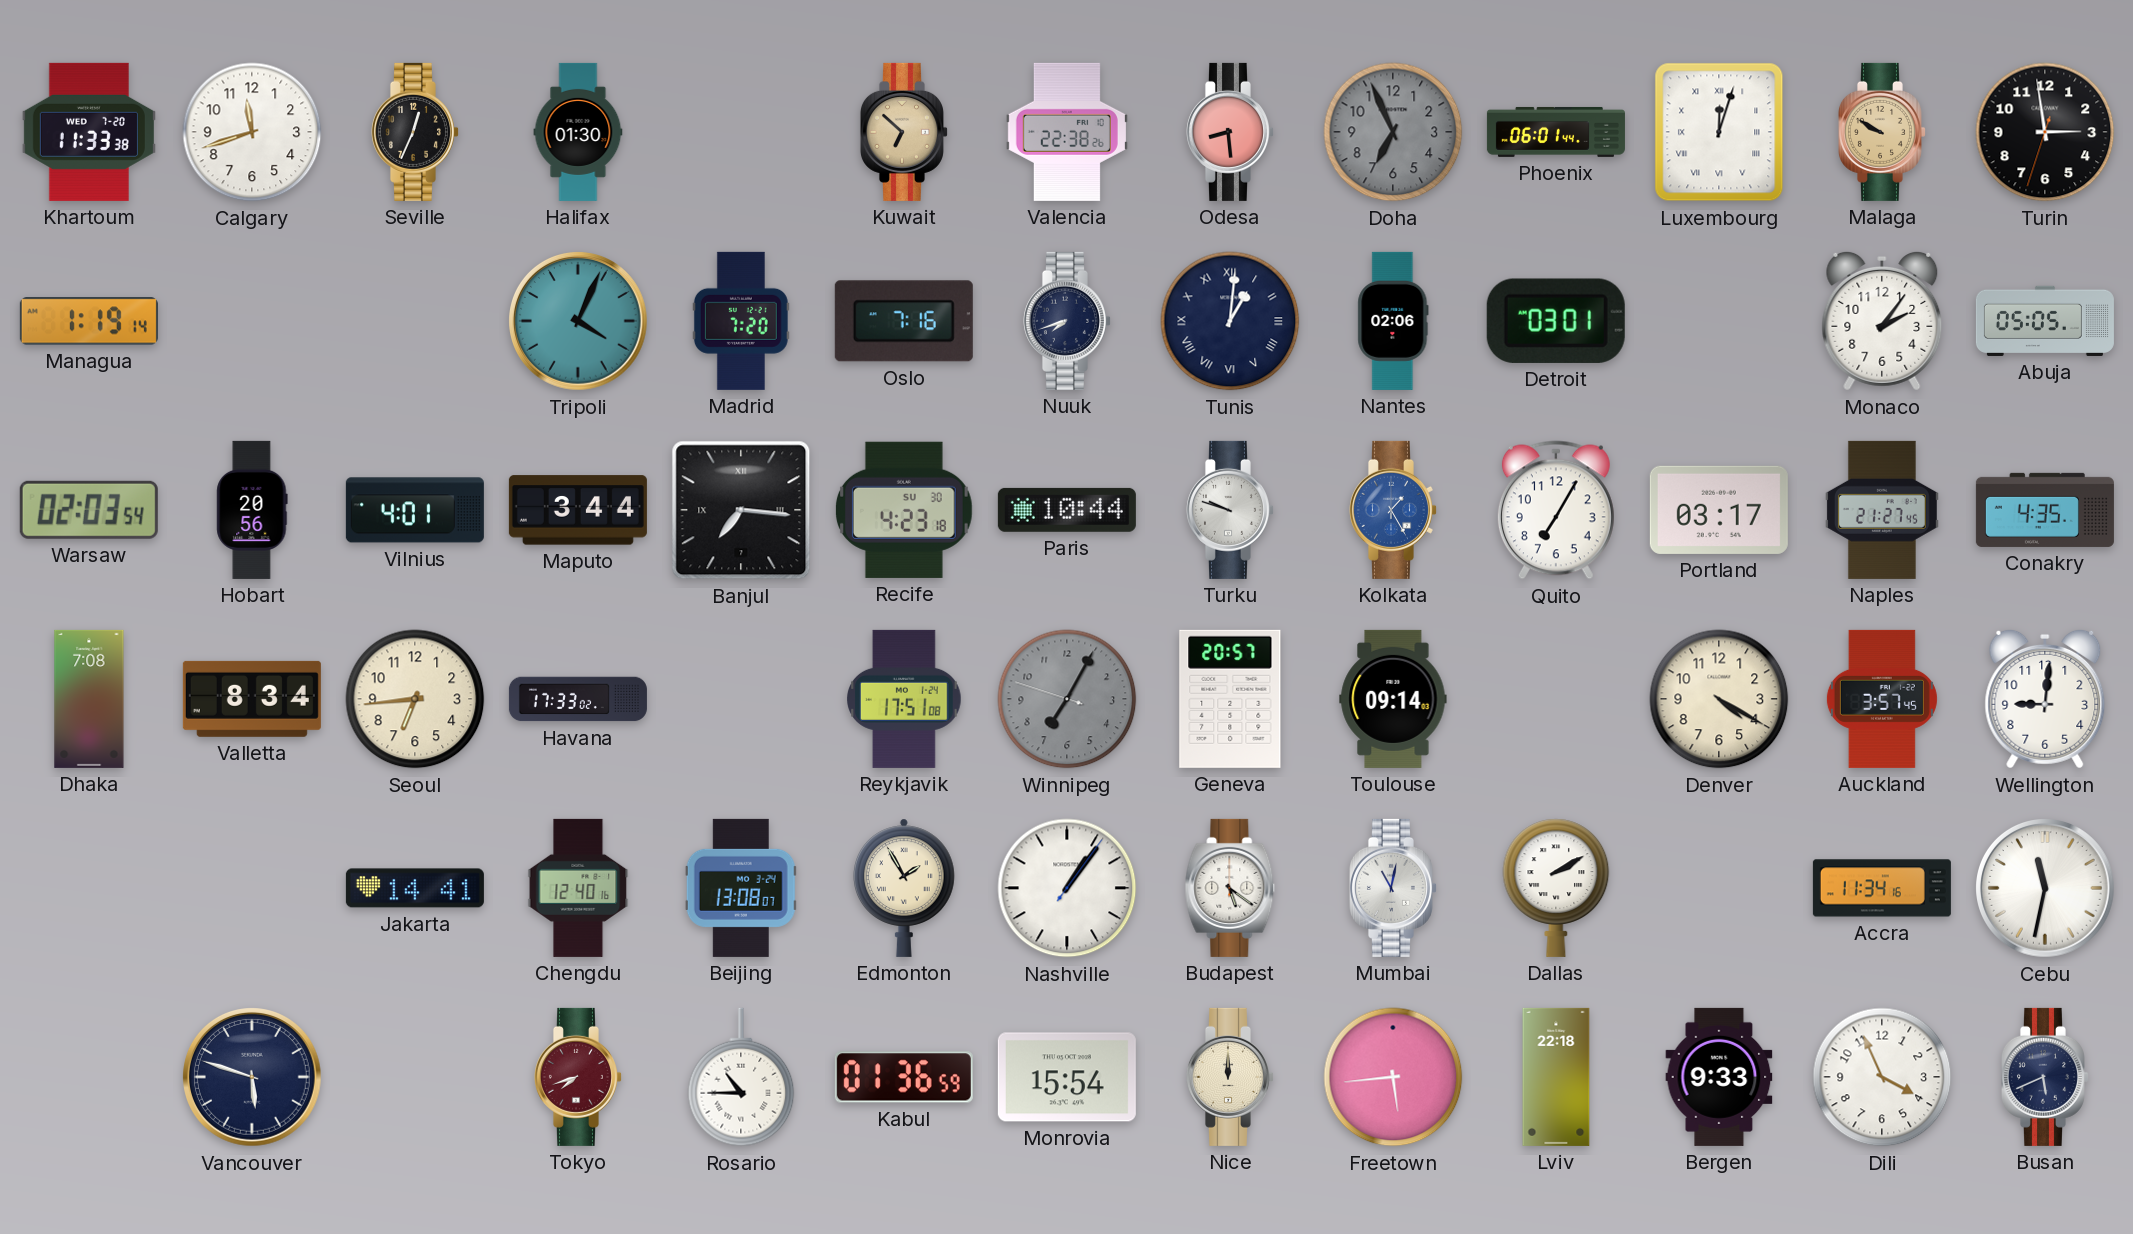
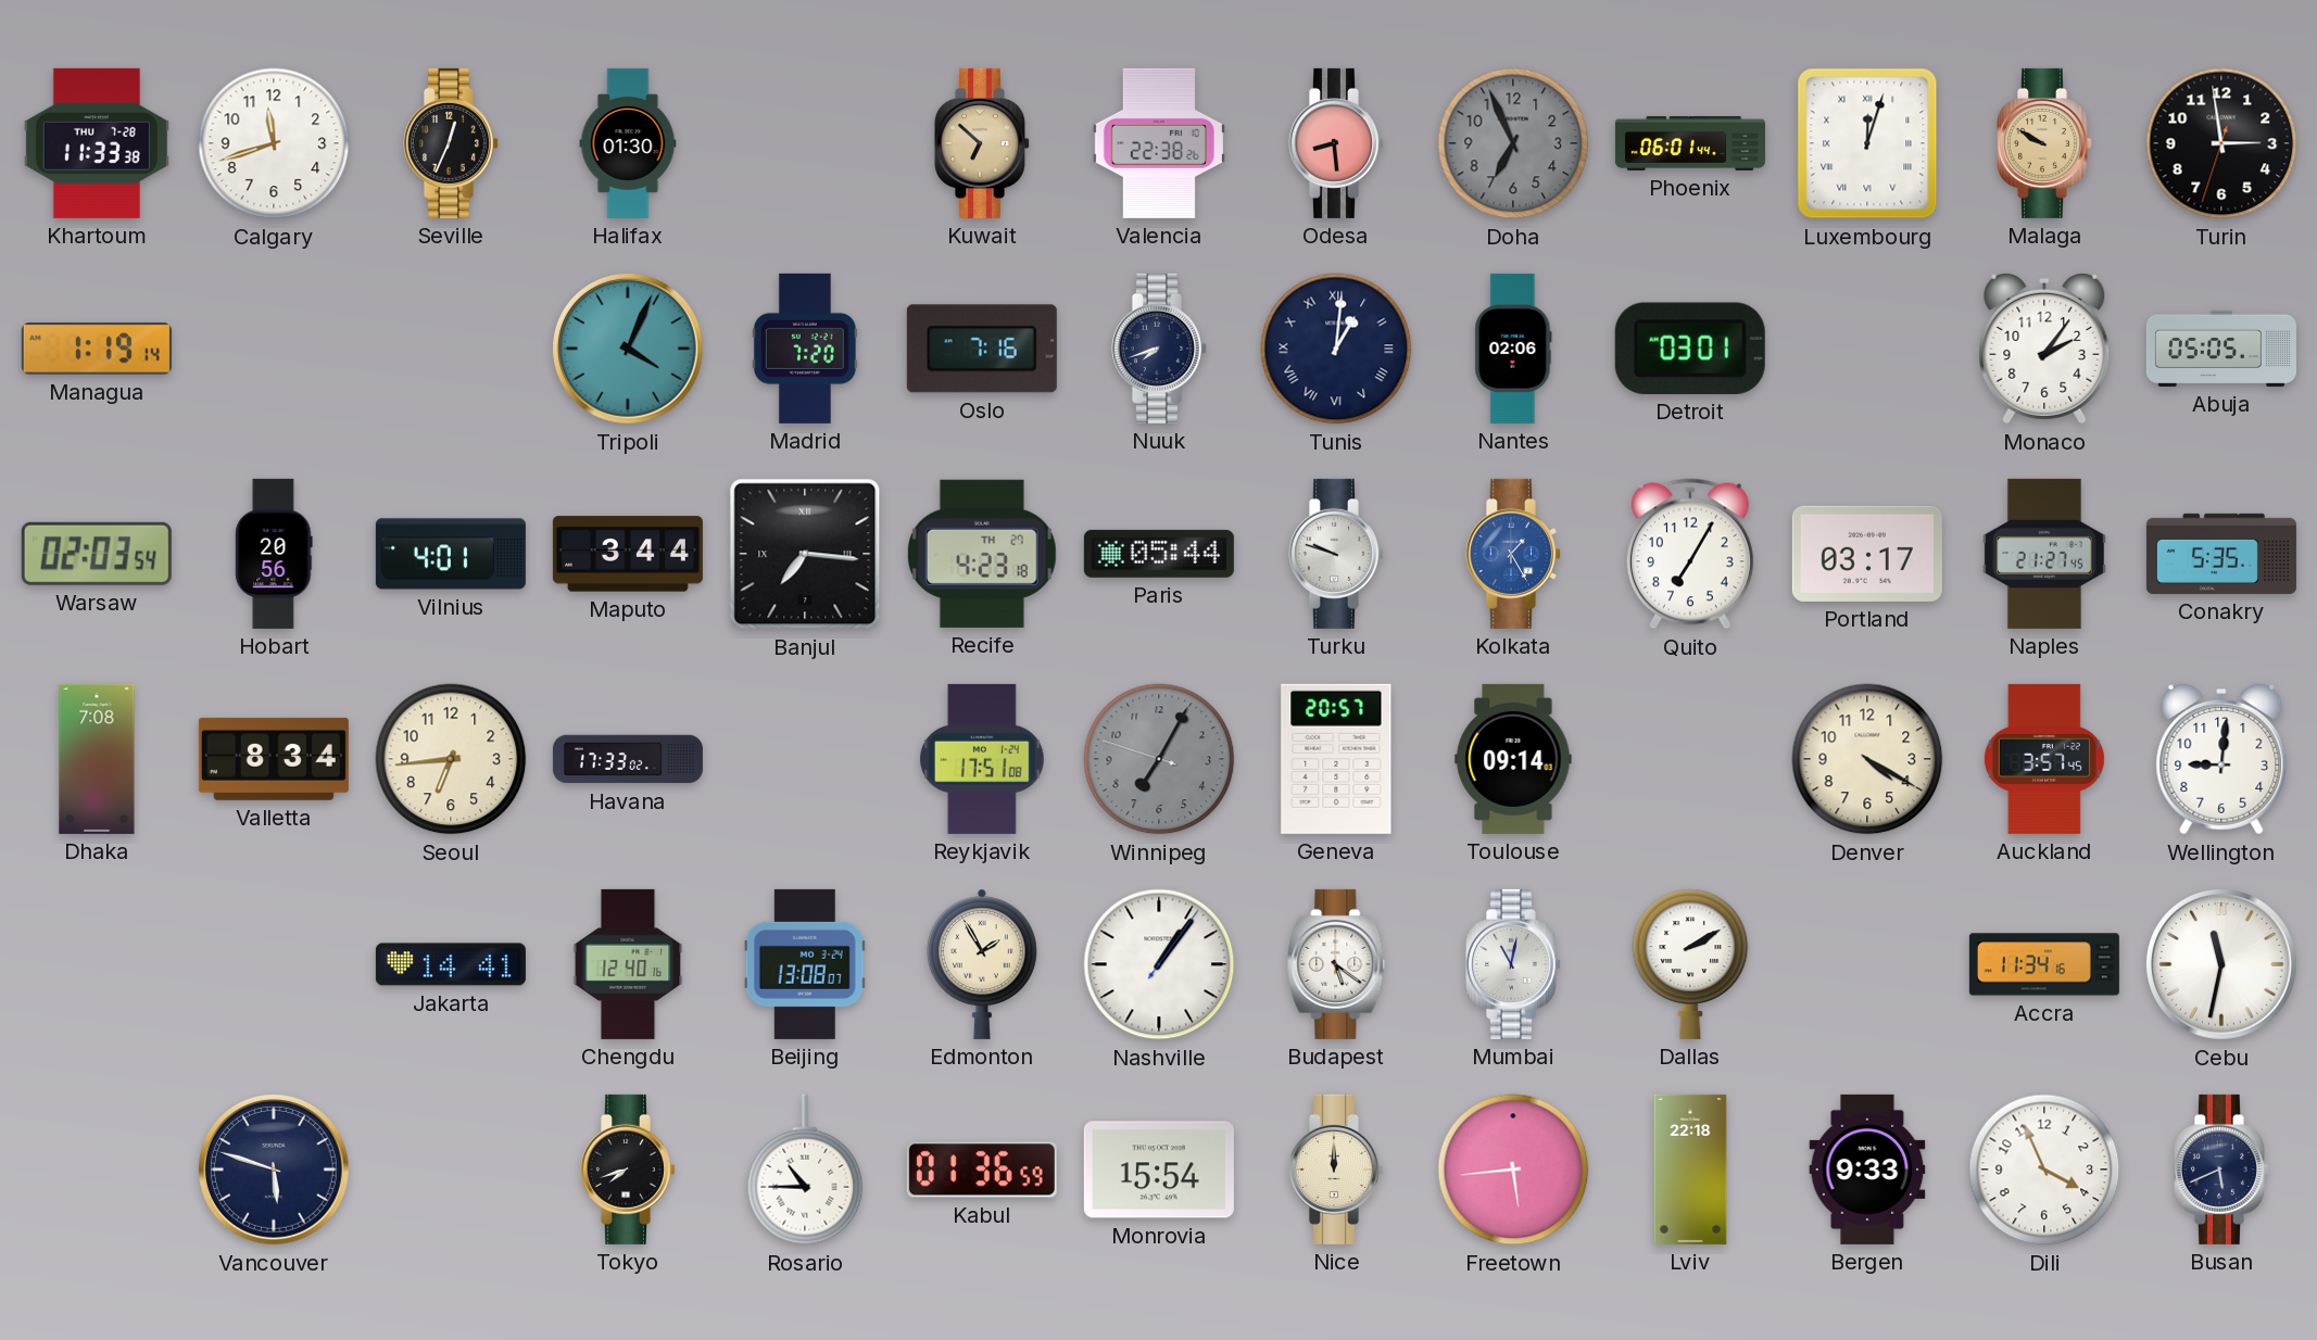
Khartoum date: WED 7-20 -> THU 7-28 (97, 143)
Recife date: SU 30 -> TH 27 (982, 554)
Paris: 10:44 -> 05:44 (1159, 554)
Conakry: 4:35 -> 5:35 (2221, 554)
Tokyo dial: burgundy -> black (628, 1170)
